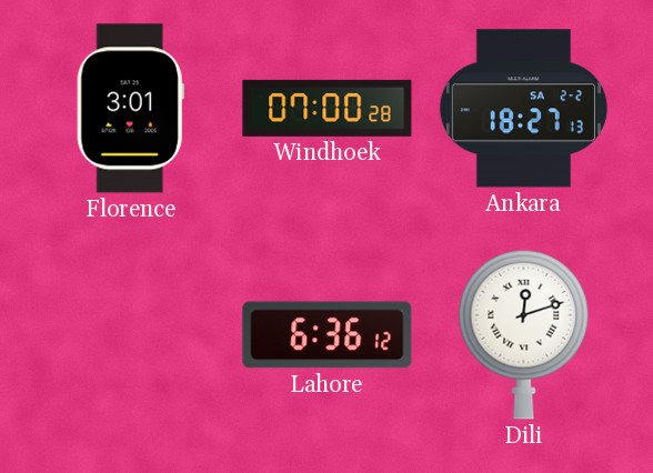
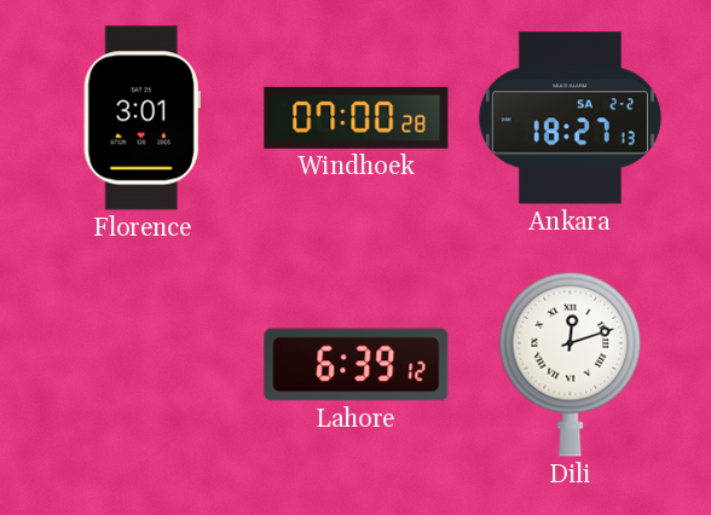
Lahore: 6:36 -> 6:39 (357, 365)
